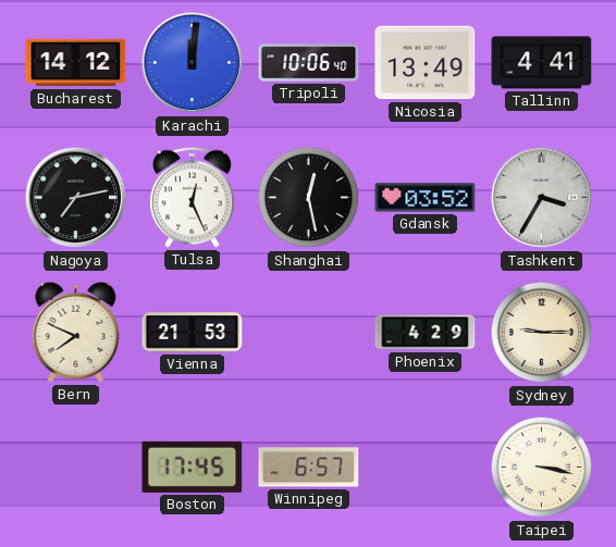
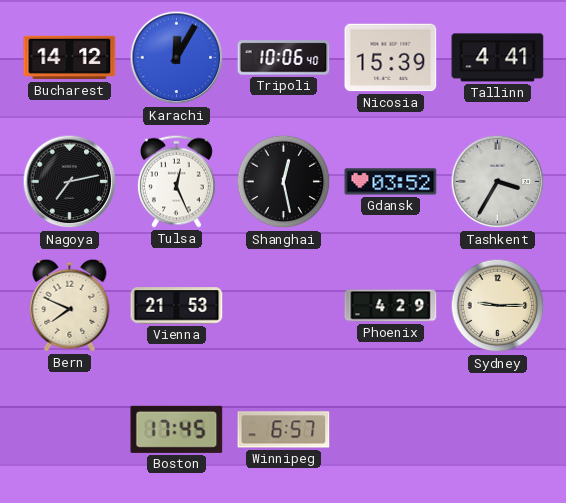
Karachi: 12:01 -> 12:05 (177, 58)
Nicosia: 13:49 -> 15:39 (391, 58)
Taipei: 3:17 -> none (542, 468)
